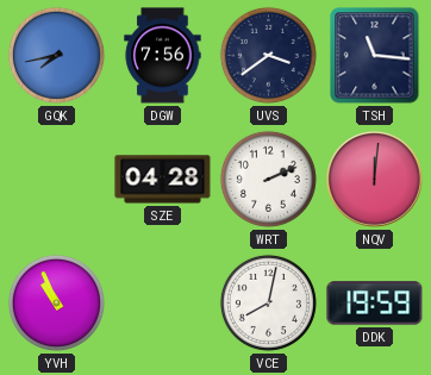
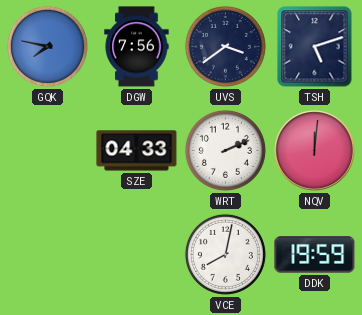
GQK: 7:43 -> 7:47 (47, 46)
TSH: 11:16 -> 5:12 (315, 47)
SZE: 04:28 -> 04:33 (137, 151)
YVH: 10:56 -> none (56, 302)
